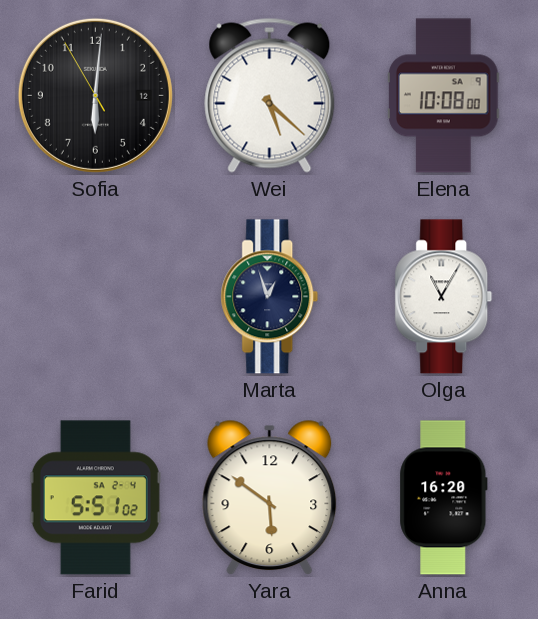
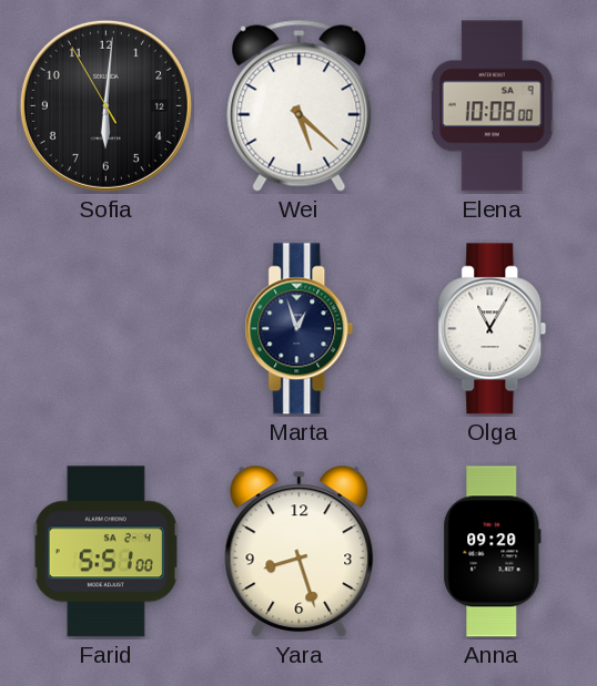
Farid: 5:51:02 -> 5:51:00 (105, 552)
Yara: 5:51 -> 8:27 (300, 552)
Anna: 16:20 -> 09:20 (493, 552)
